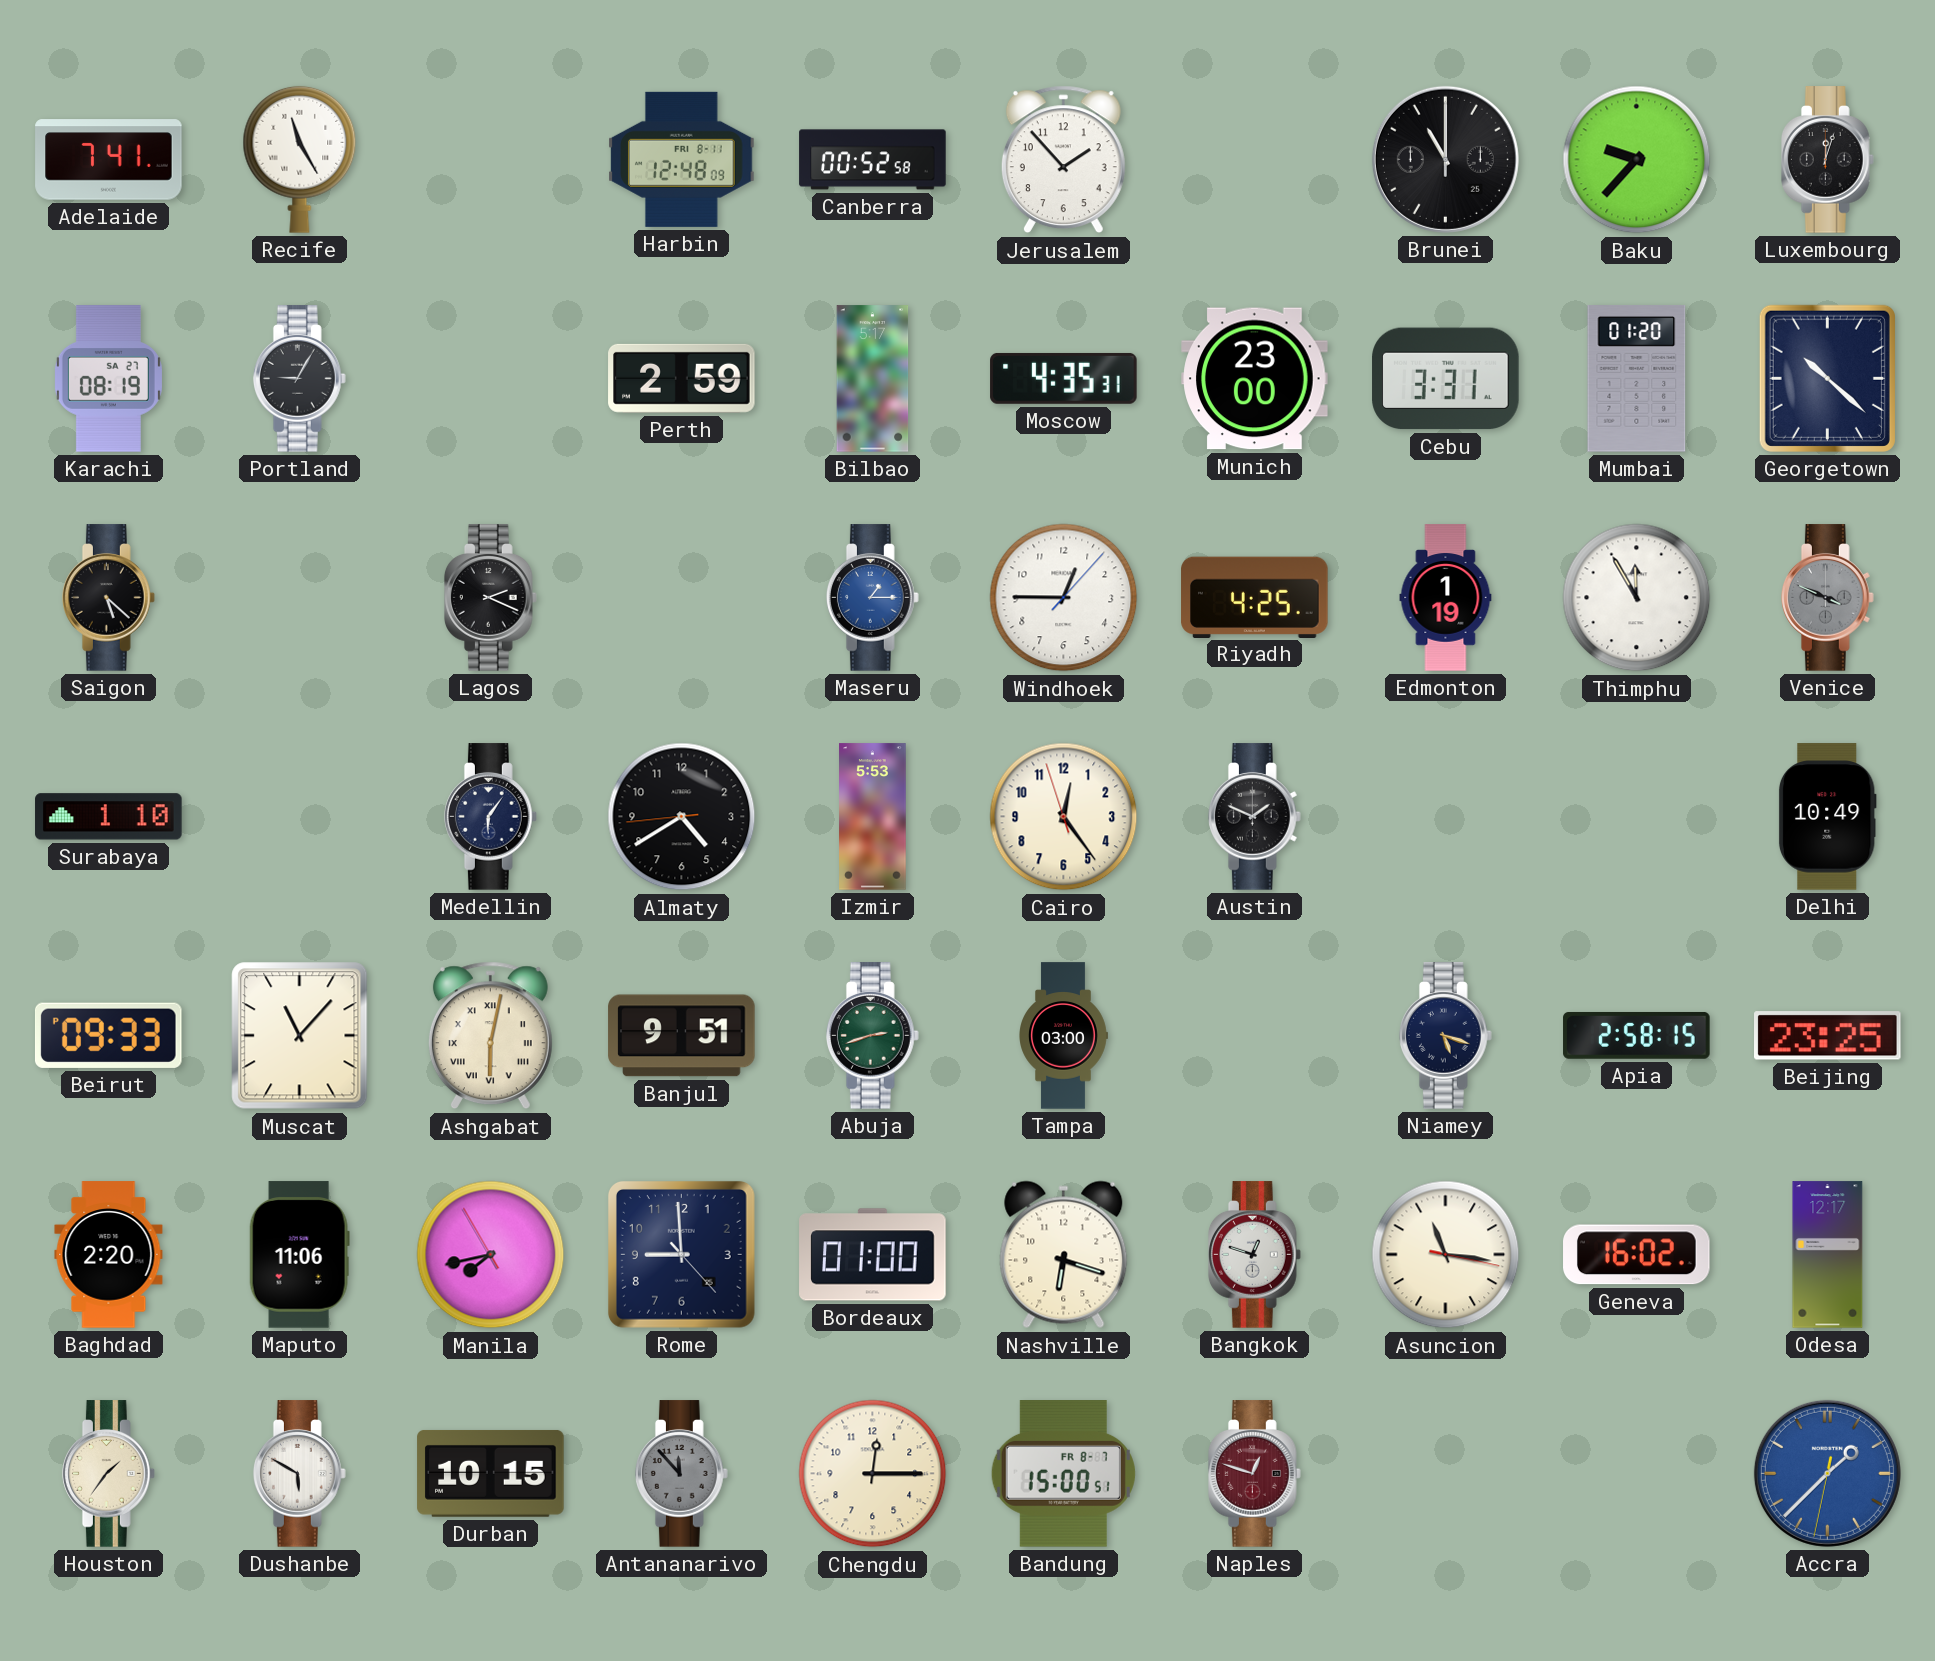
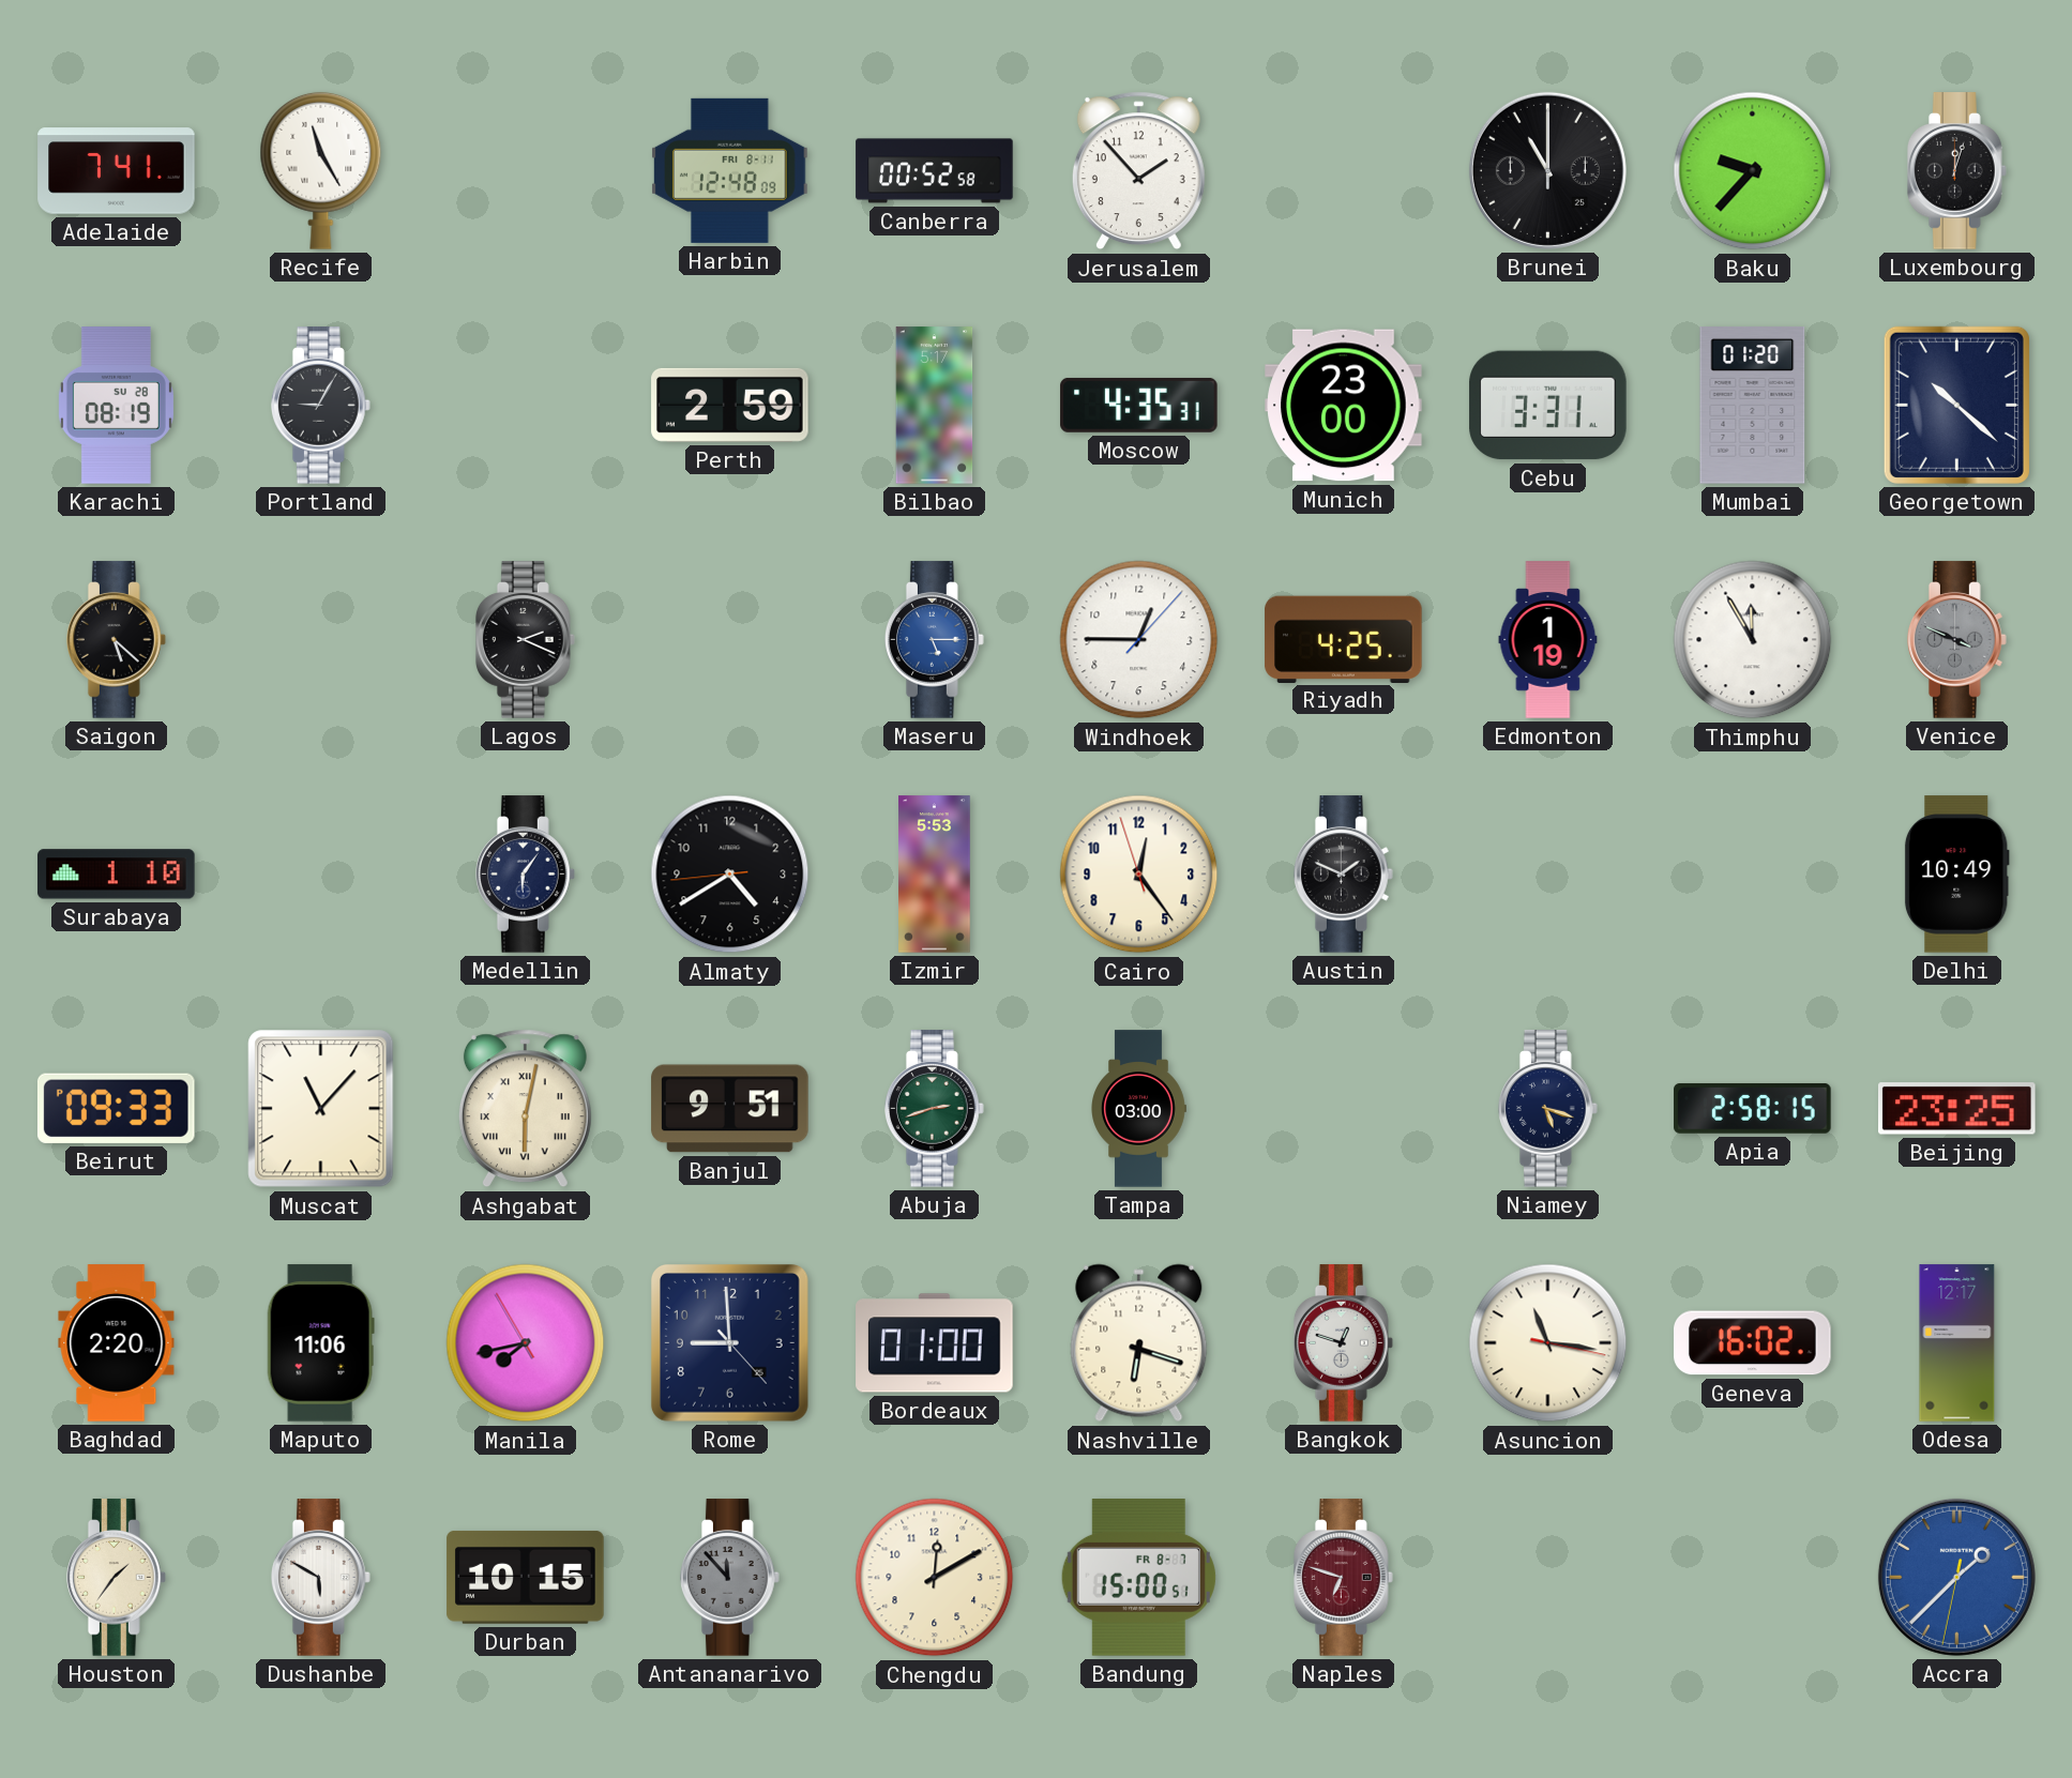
Karachi date: SA 27 -> SU 28 (116, 406)
Maseru: 1:15 -> 5:15 (934, 640)
Chengdu: 12:15 -> 12:10 (935, 1578)
Naples: 12:48 -> 6:48 (1343, 1578)
